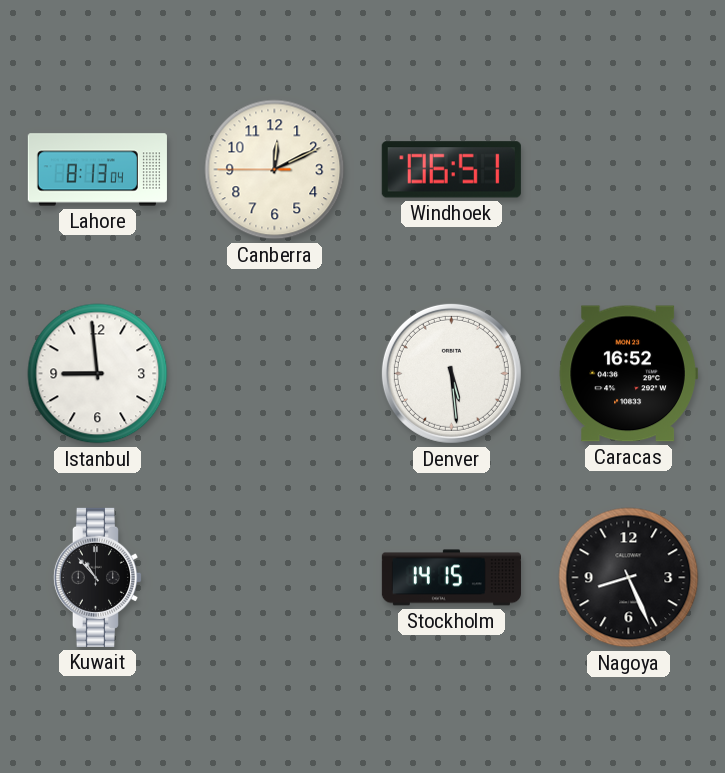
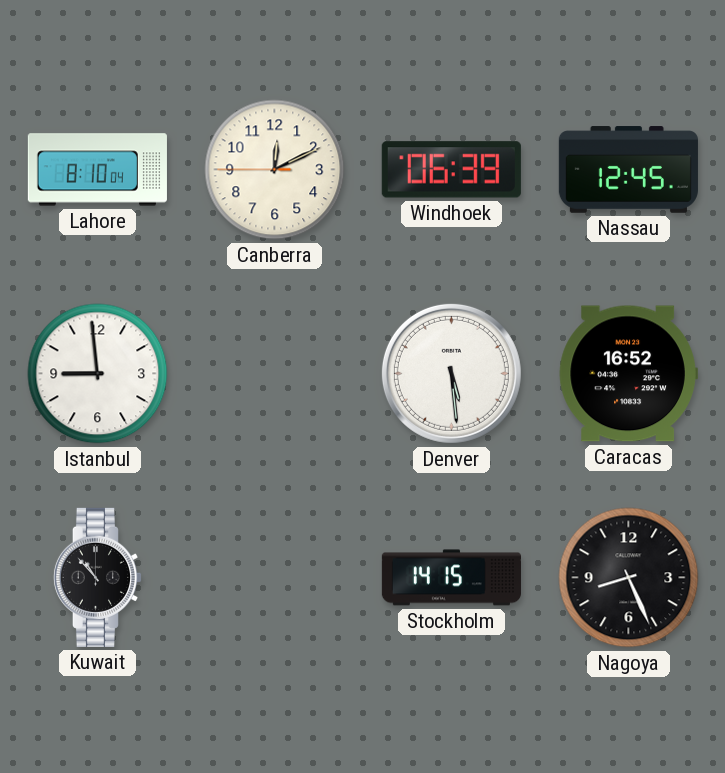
Lahore: 8:13 -> 8:10 (97, 170)
Windhoek: 06:51 -> 06:39 (451, 170)
Nassau: none -> 12:45 (628, 170)
